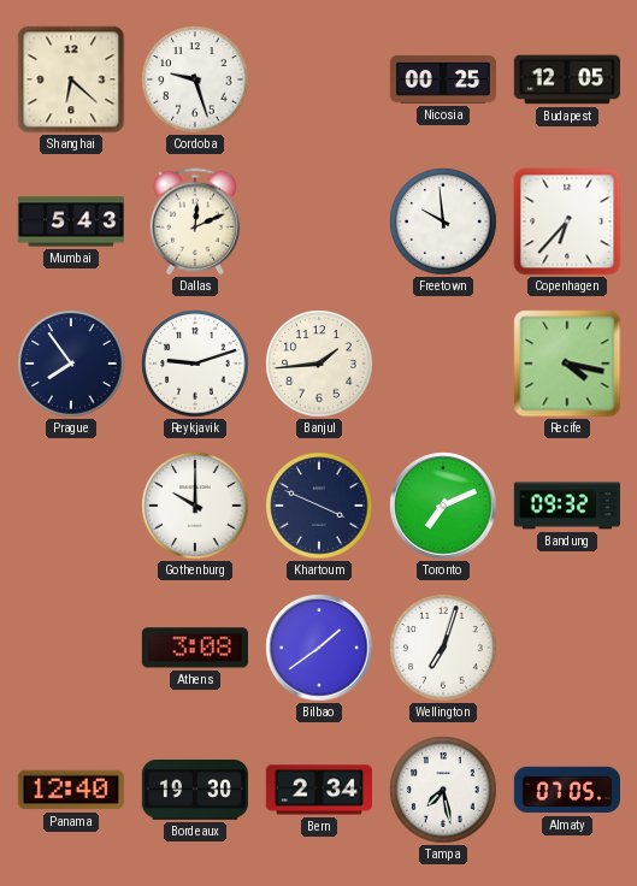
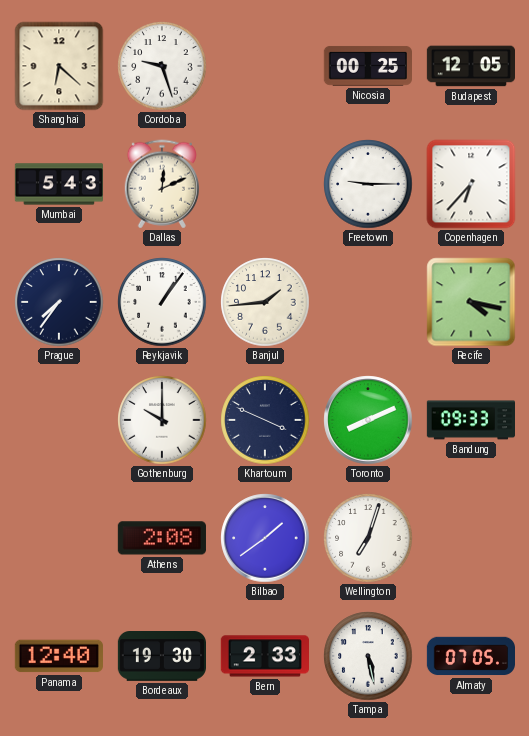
Freetown: 9:59 -> 9:15 (368, 184)
Prague: 7:54 -> 7:36 (59, 302)
Reykjavik: 9:12 -> 1:06 (162, 302)
Toronto: 7:11 -> 8:11 (368, 420)
Bandung: 09:32 -> 09:33 (470, 420)
Athens: 3:08 -> 2:08 (162, 538)
Bern: 2:34 -> 2:33 (264, 656)
Tampa: 7:28 -> 5:28 (368, 656)
